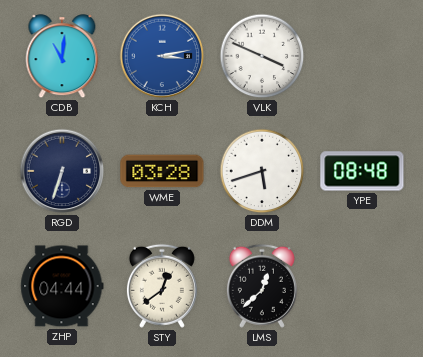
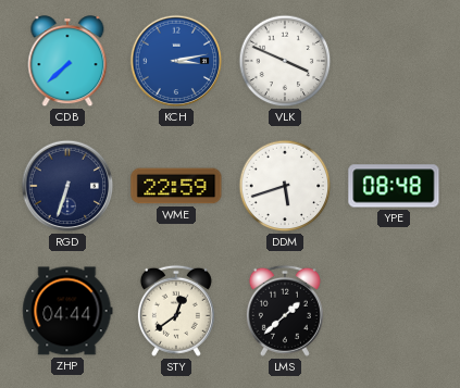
CDB: 11:01 -> 7:38 (67, 62)
WME: 03:28 -> 22:59 (176, 186)
LMS: 12:38 -> 1:38 (285, 311)
